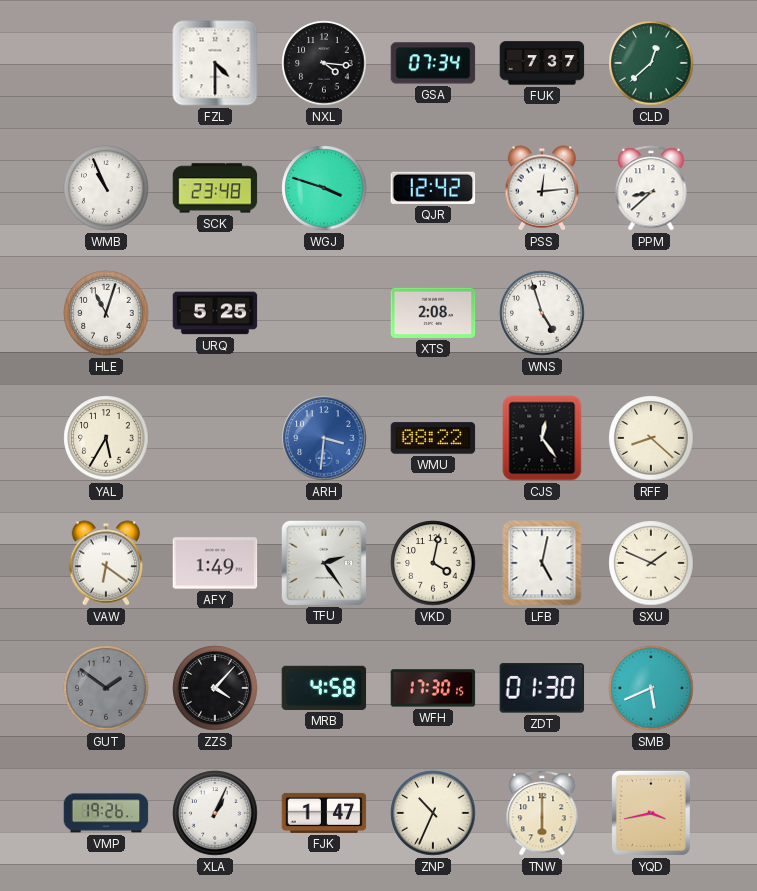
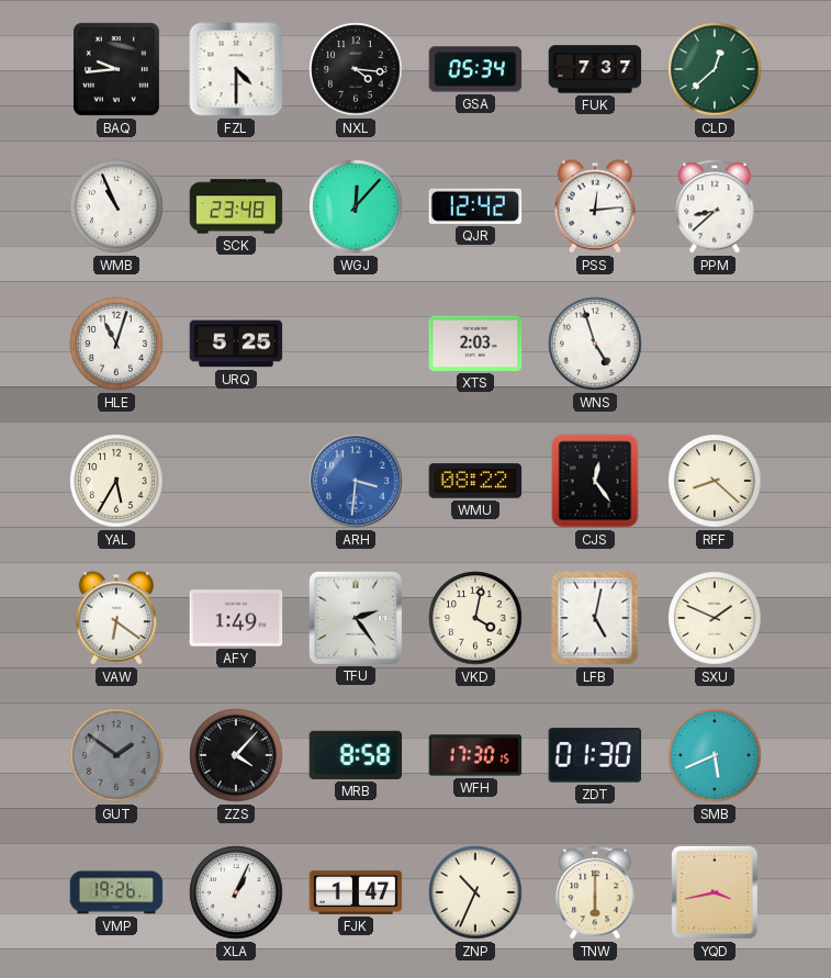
BAQ: none -> 9:44 (116, 69)
GSA: 07:34 -> 05:34 (475, 69)
WGJ: 3:48 -> 12:07 (356, 206)
XTS: 2:08 -> 2:03 (475, 344)
MRB: 4:58 -> 8:58 (356, 755)
